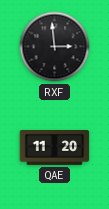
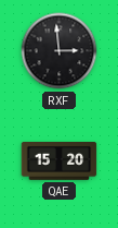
QAE: 11:20 -> 15:20 (60, 161)
